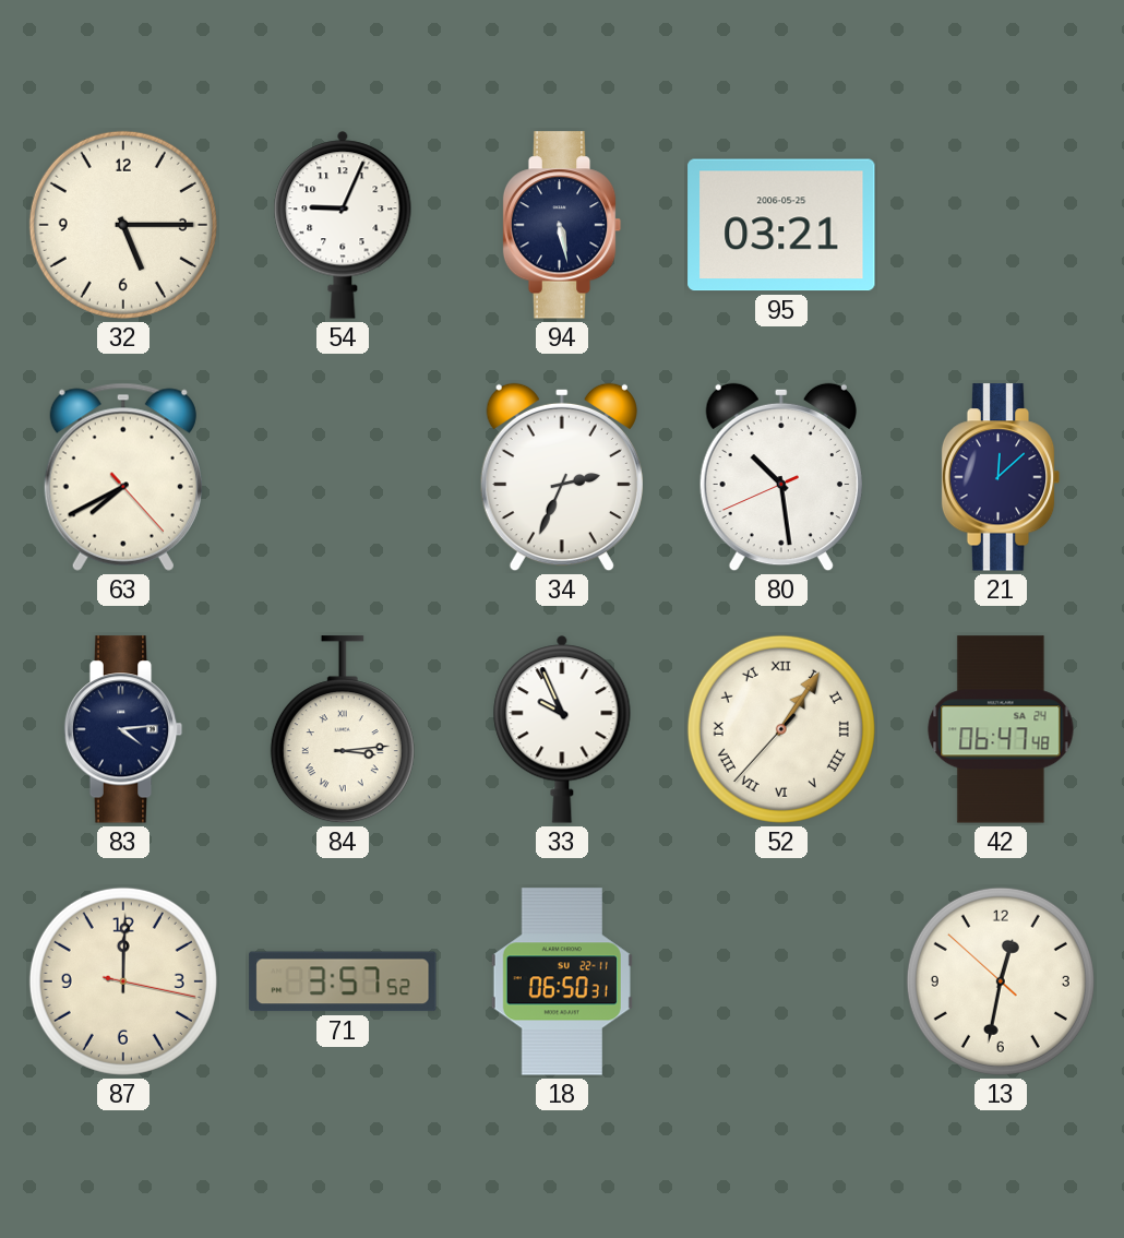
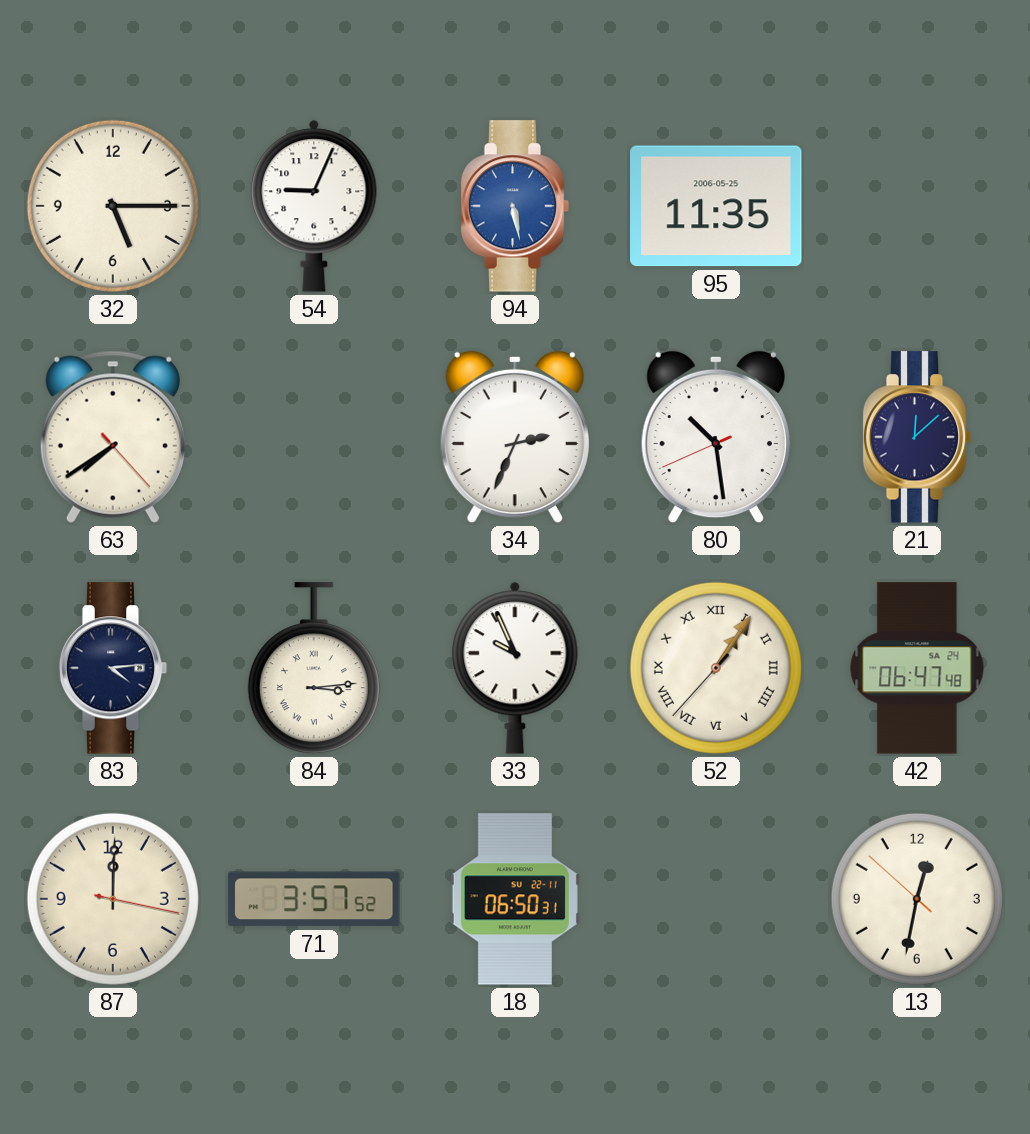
94 dial: navy -> blue (515, 206)
95: 03:21 -> 11:35 (716, 206)
63: 7:40 -> 7:39 (113, 437)
